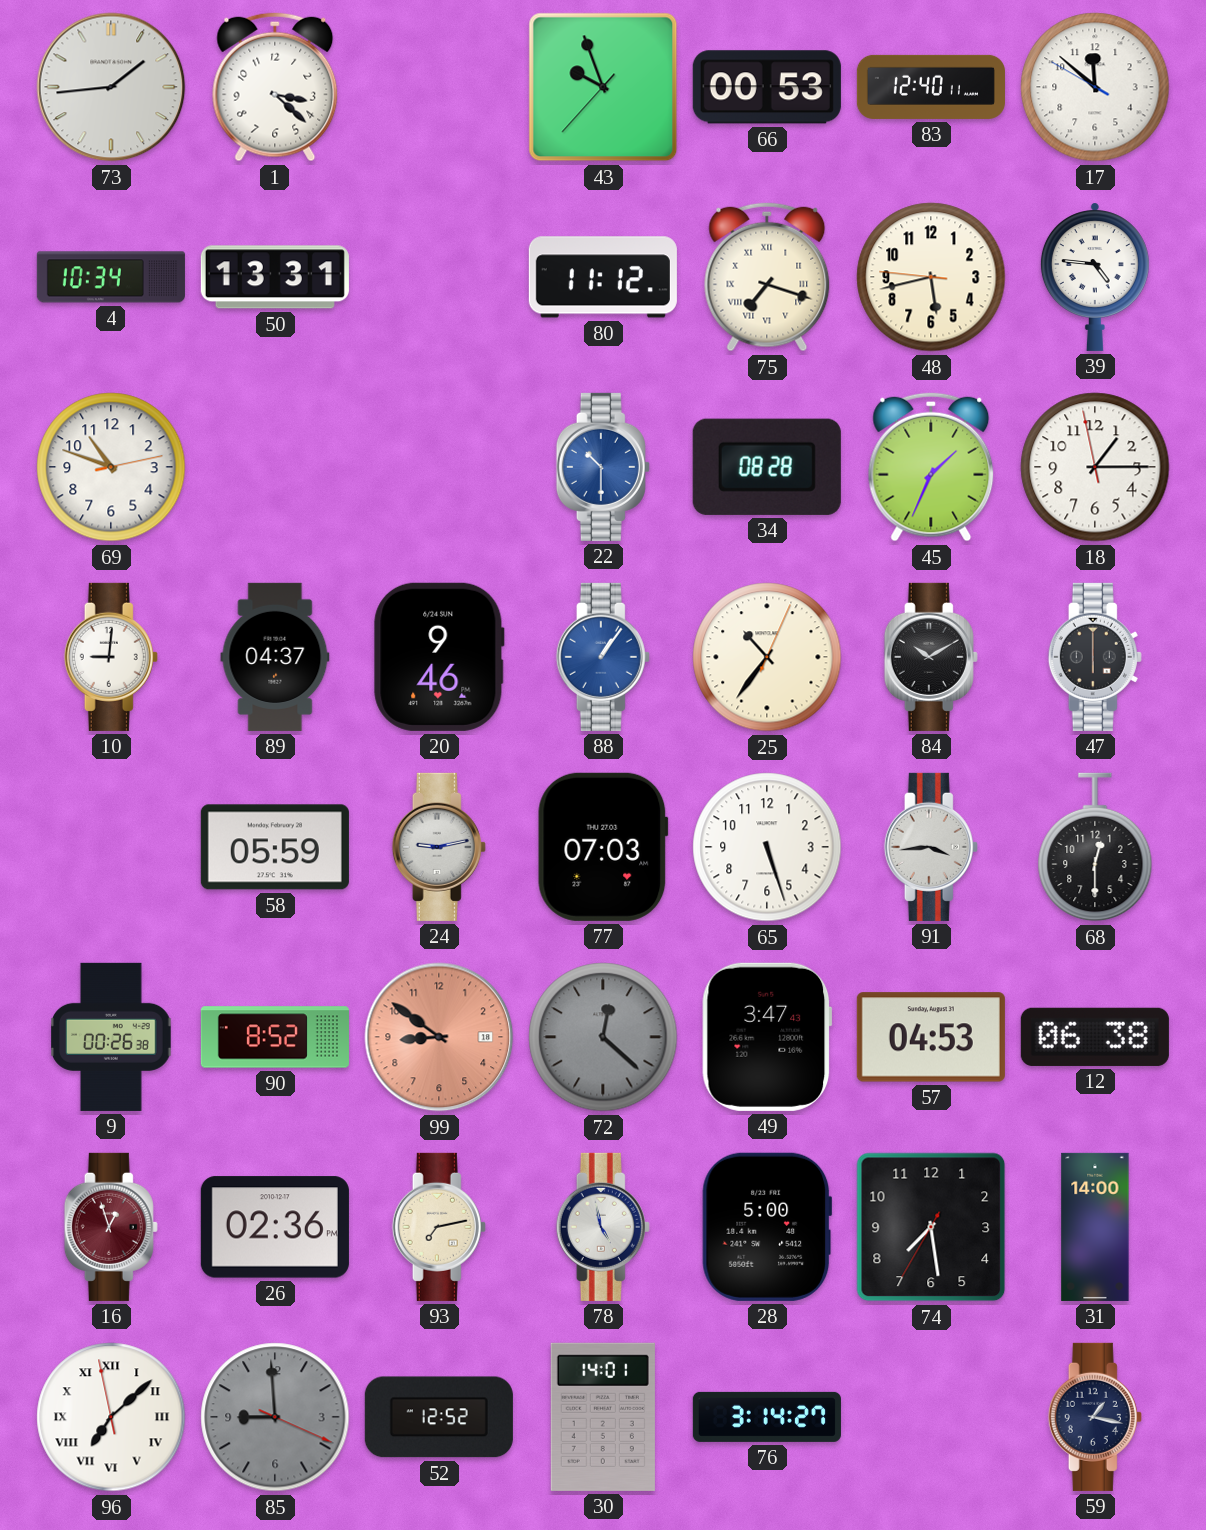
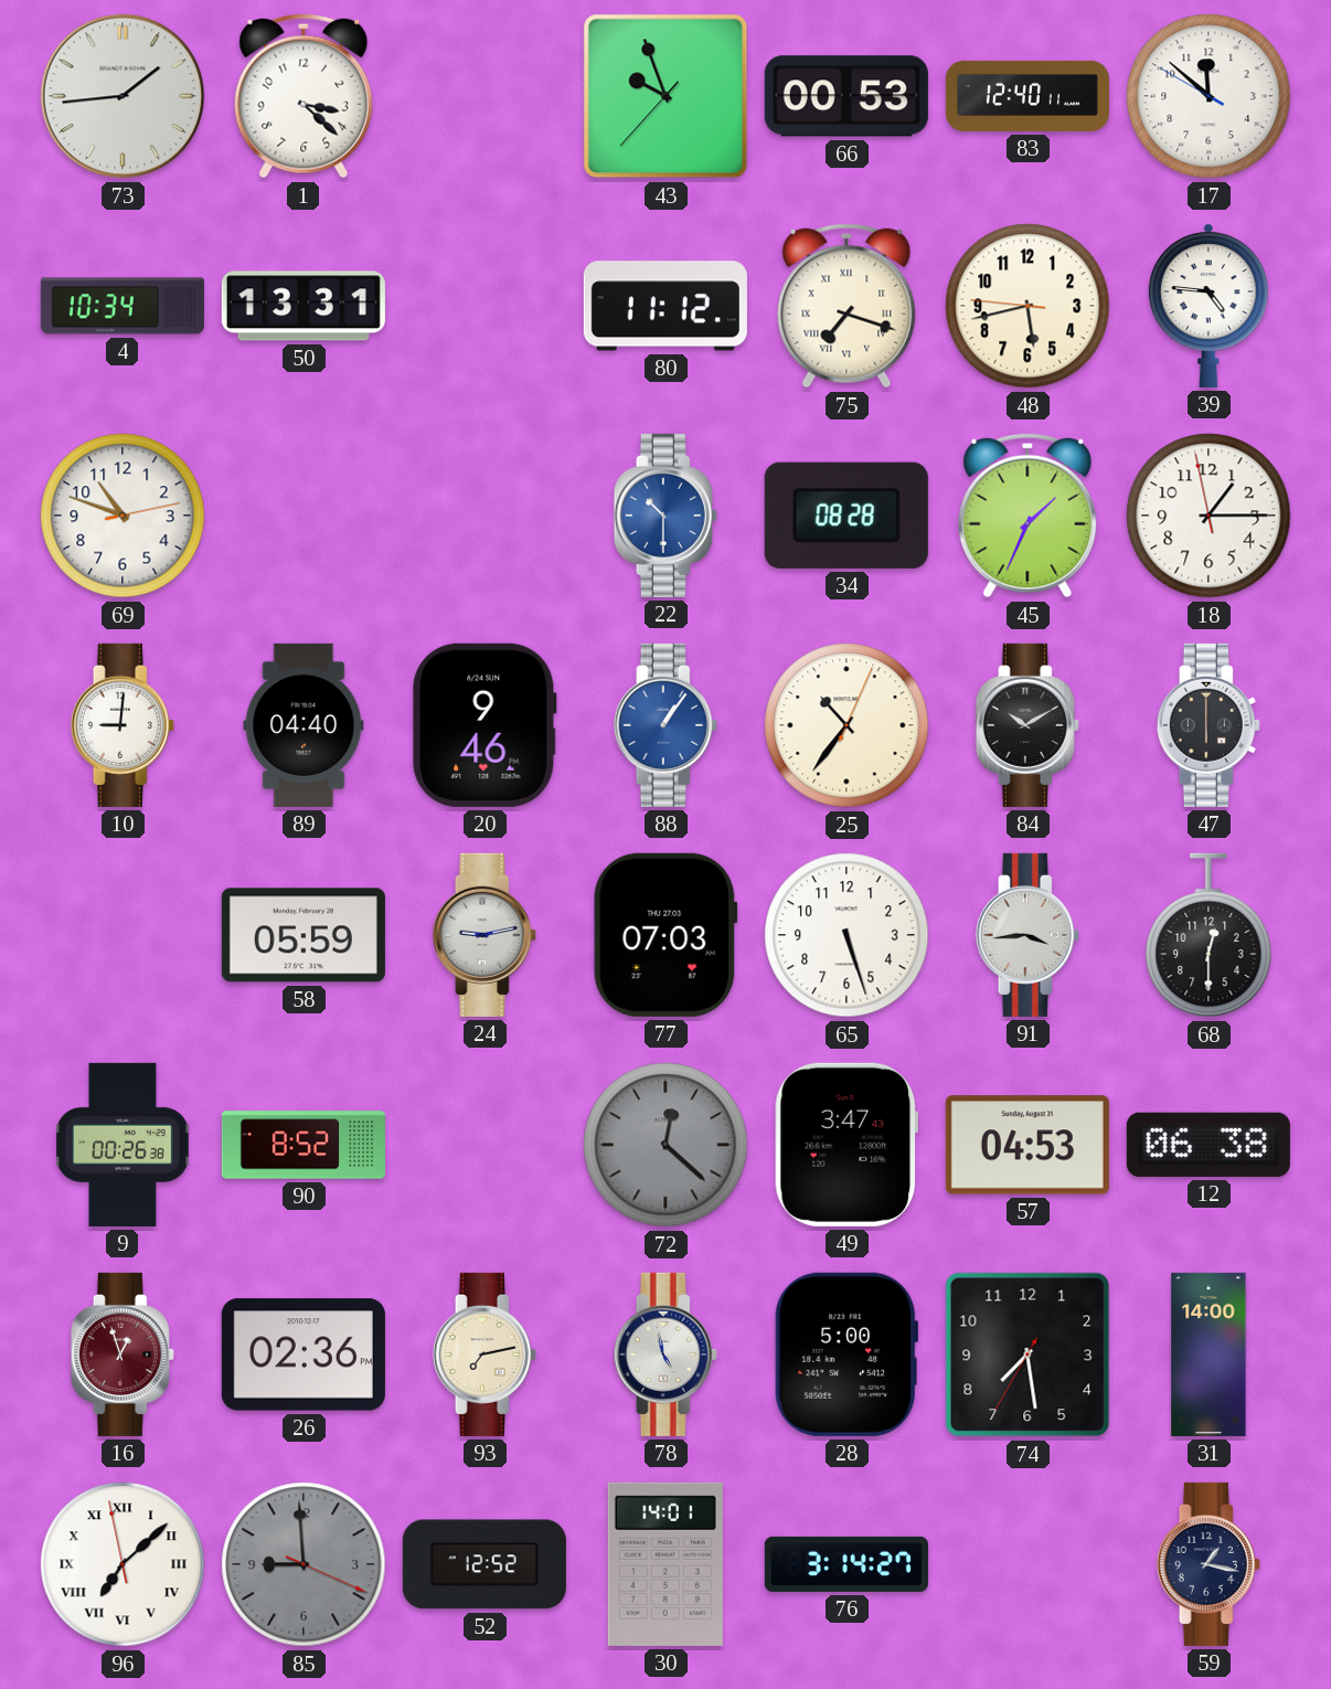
89: 04:37 -> 04:40 (304, 725)
99: 8:51 -> none (439, 1037)
